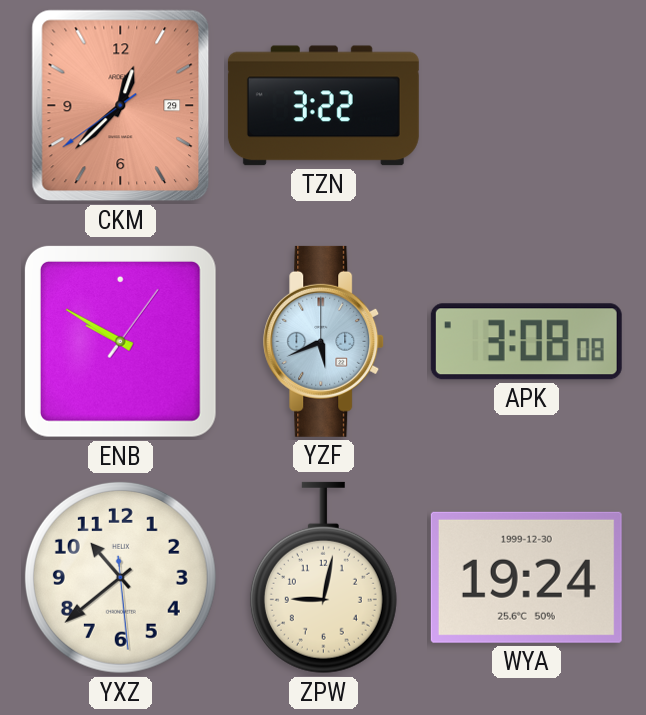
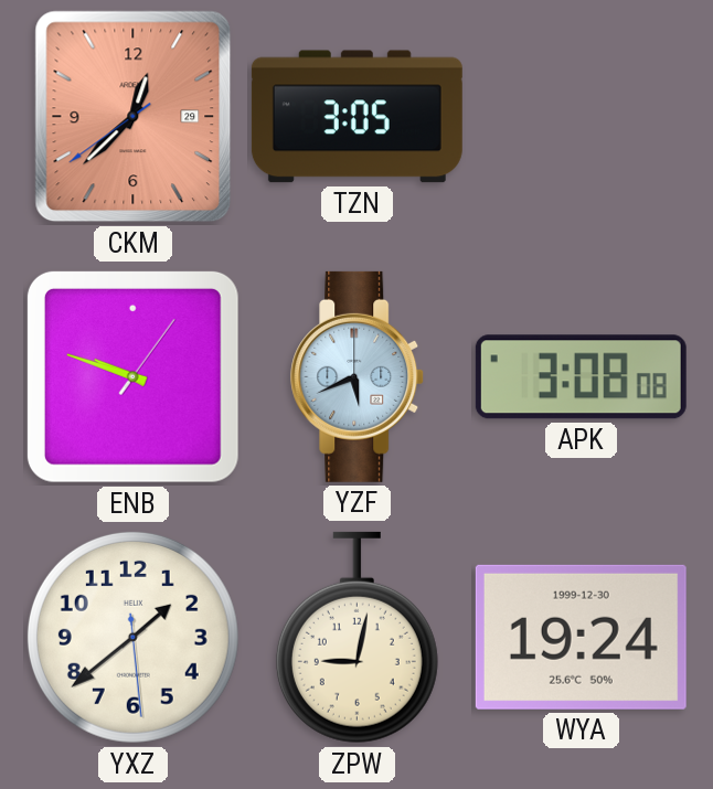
TZN: 3:22 -> 3:05 (356, 117)
ENB: 9:50 -> 9:48 (132, 376)
YXZ: 10:38 -> 1:38 (132, 637)
